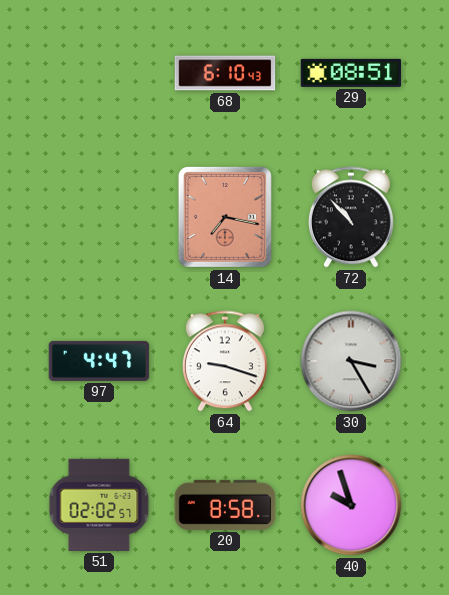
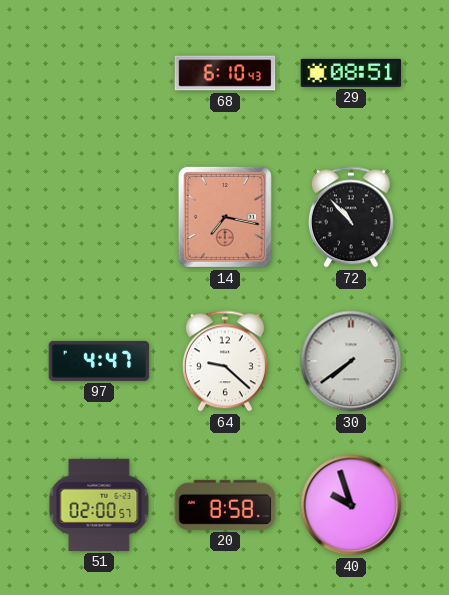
64: 9:18 -> 9:22 (225, 361)
30: 3:25 -> 7:39 (351, 361)
51: 02:02 -> 02:00 (99, 505)
